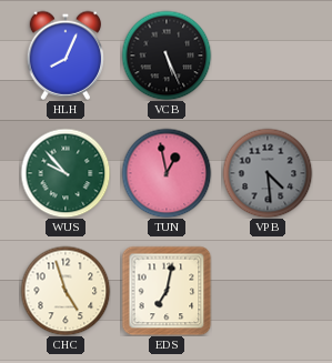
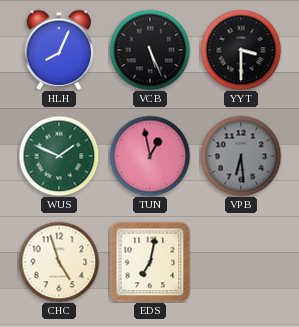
YYT: none -> 3:30 (241, 50)
WUS: 9:53 -> 1:49 (59, 156)
VPB: 4:29 -> 6:29 (241, 156)
